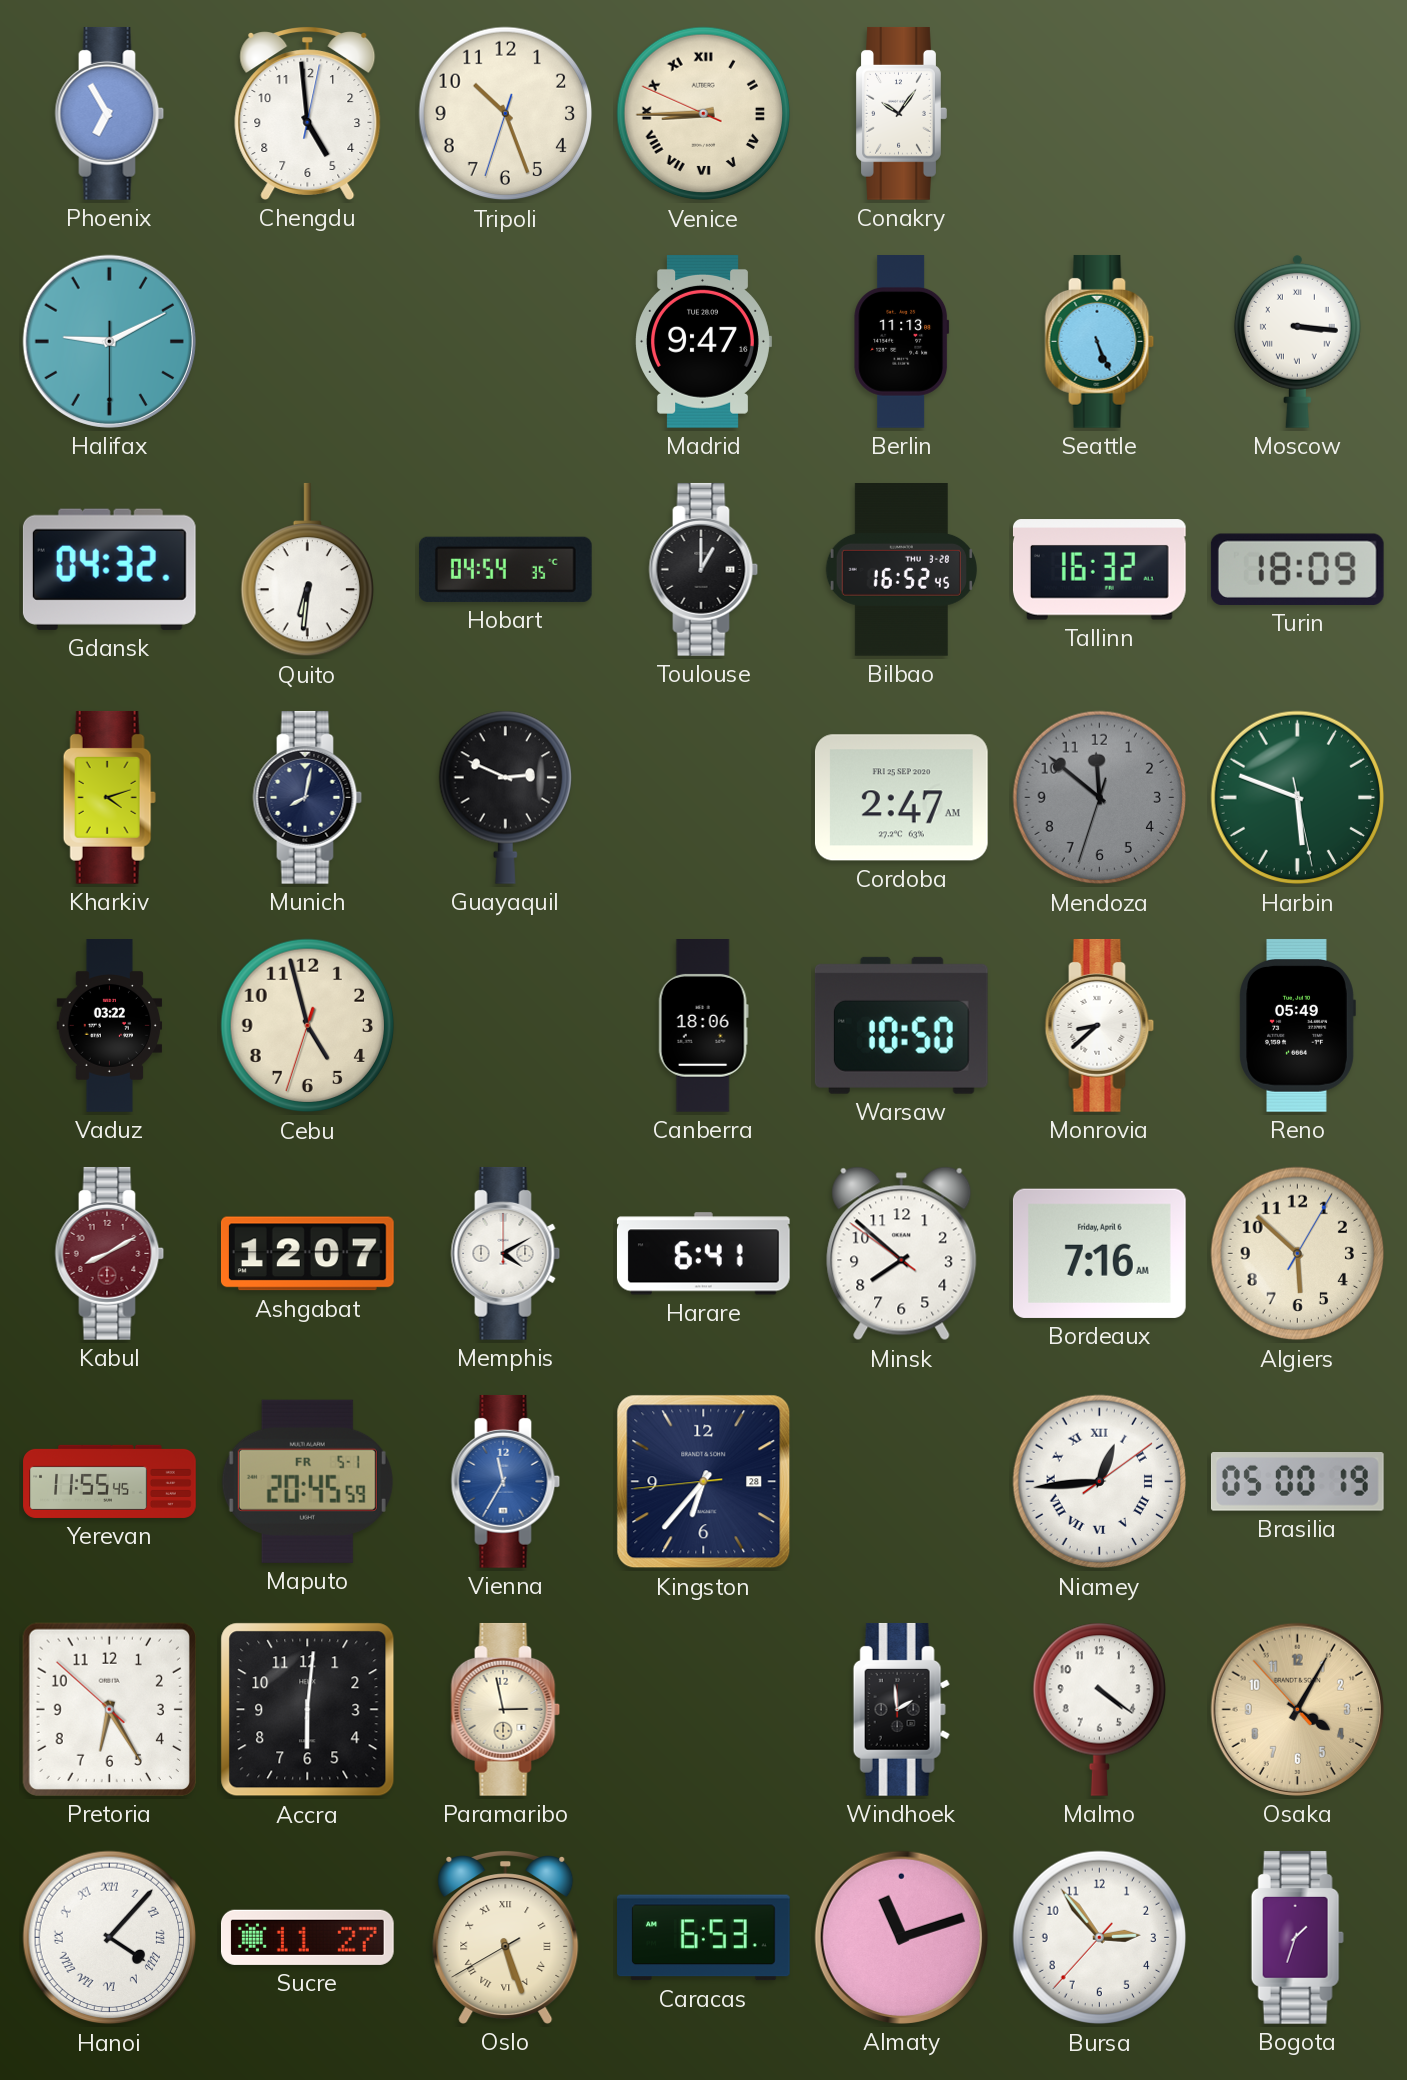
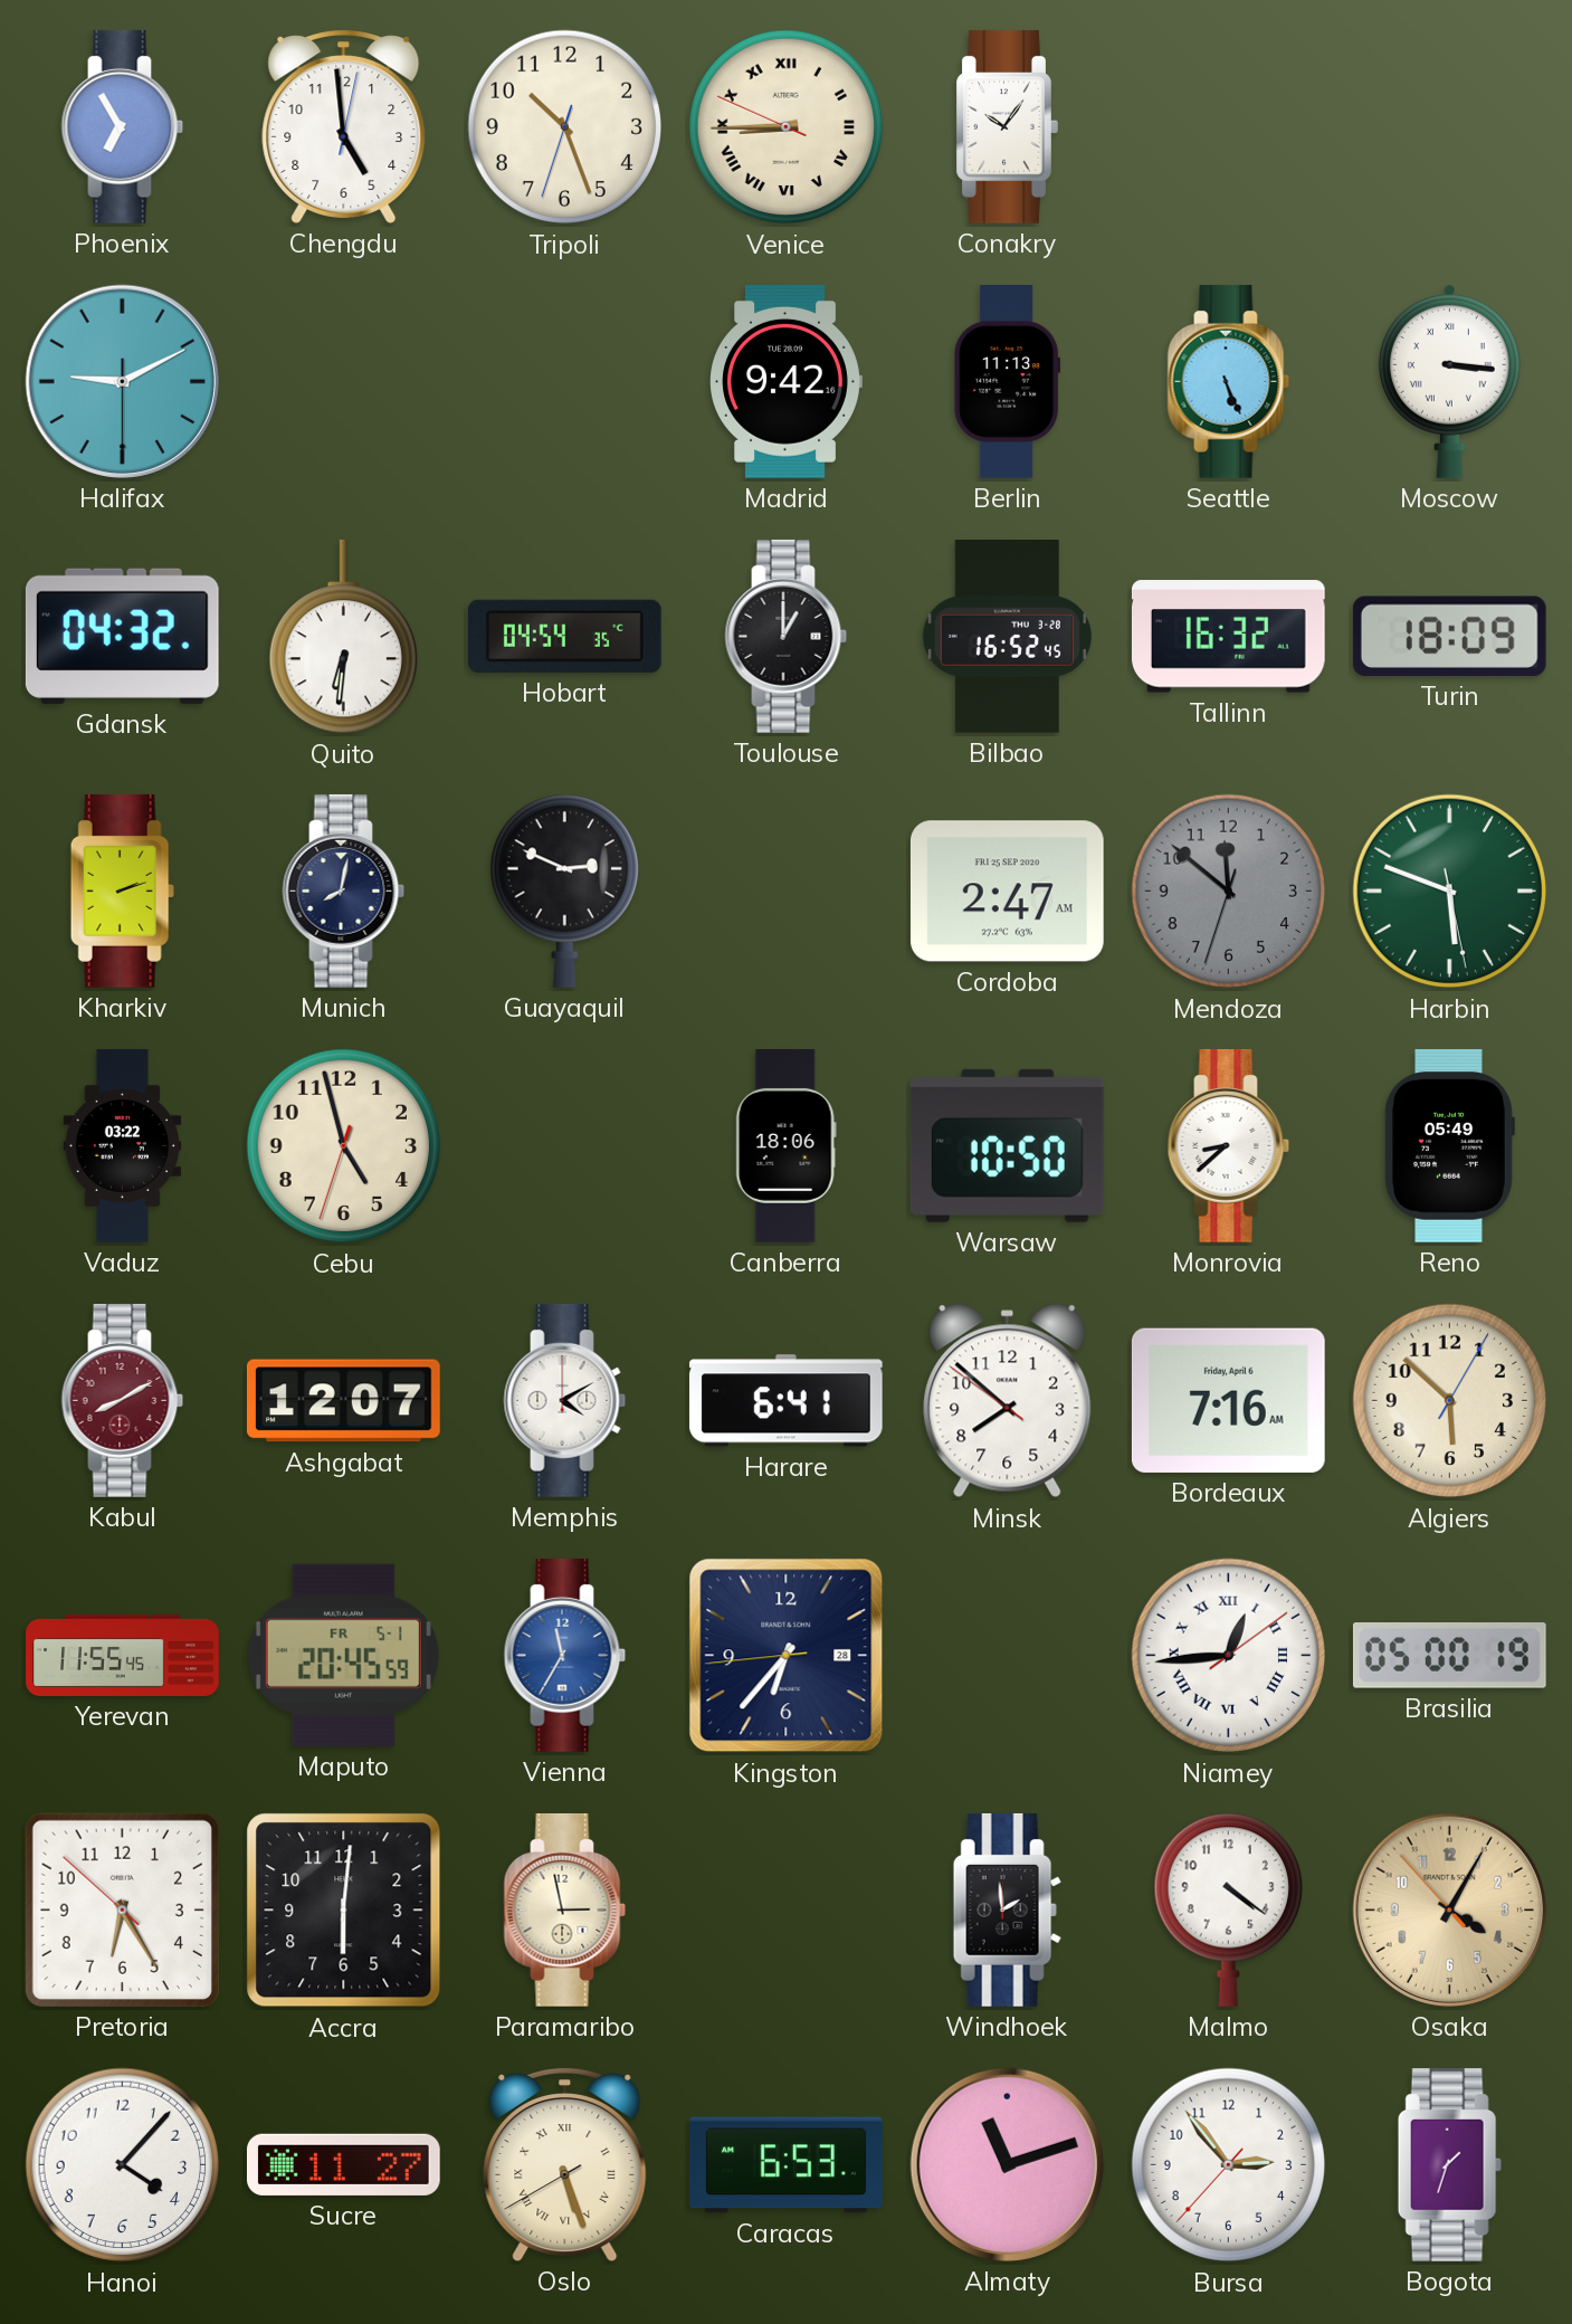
Madrid: 9:47 -> 9:42 (785, 381)
Kharkiv: 4:12 -> 2:12 (122, 890)
Hanoi numerals: Roman -> Arabic (123, 2165)
